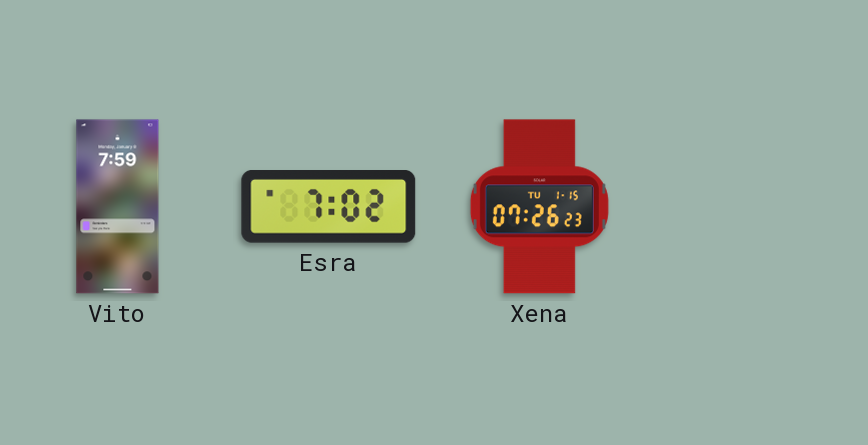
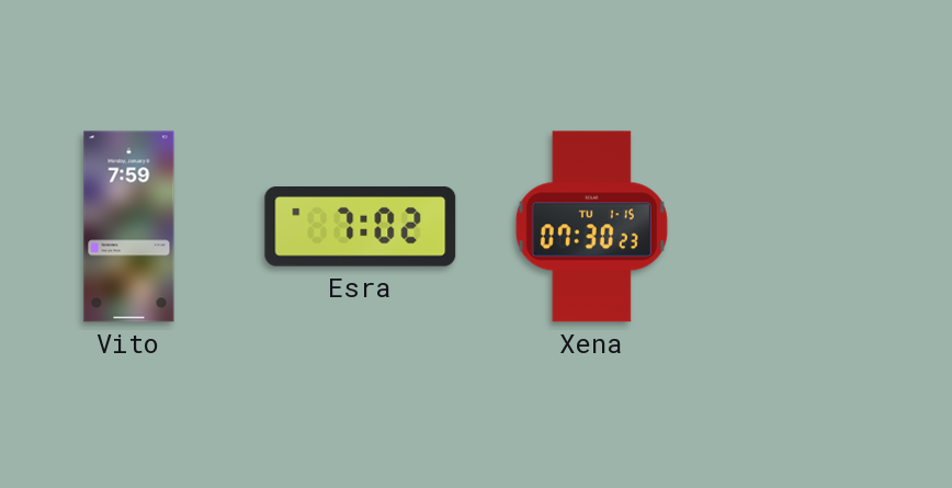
Xena: 07:26 -> 07:30 (591, 227)
